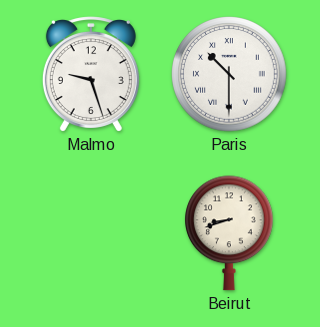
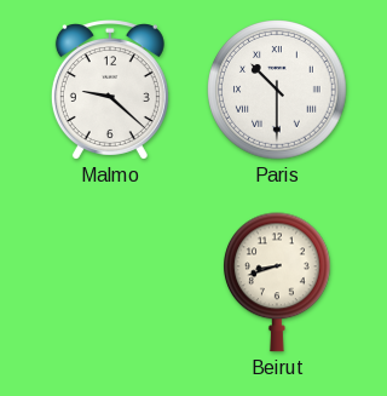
Malmo: 9:27 -> 9:22 (110, 90)
